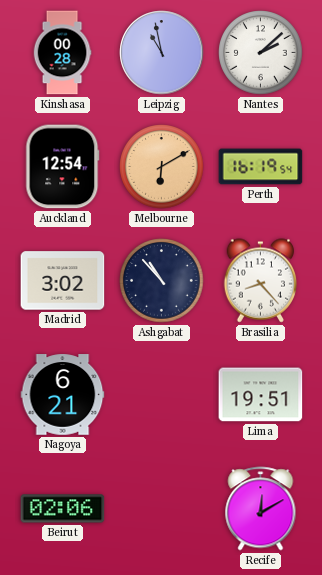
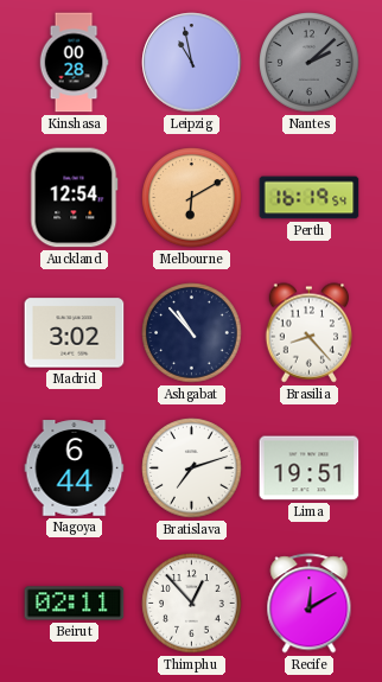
Nantes dial: white -> grey (310, 63)
Nagoya: 6:21 -> 6:44 (75, 469)
Bratislava: none -> 7:12 (192, 469)
Beirut: 02:06 -> 02:11 (75, 604)
Thimphu: none -> 12:53 (192, 604)
